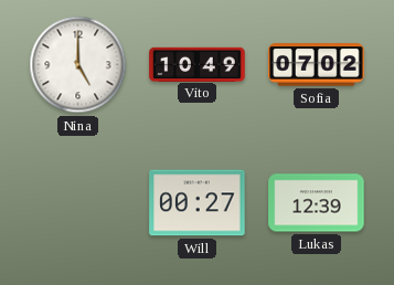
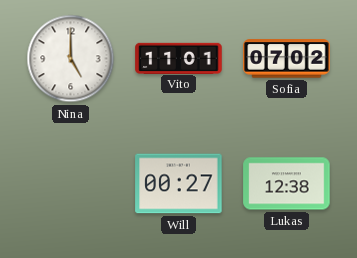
Vito: 10:49 -> 11:01 (179, 58)
Lukas: 12:39 -> 12:38 (287, 184)
